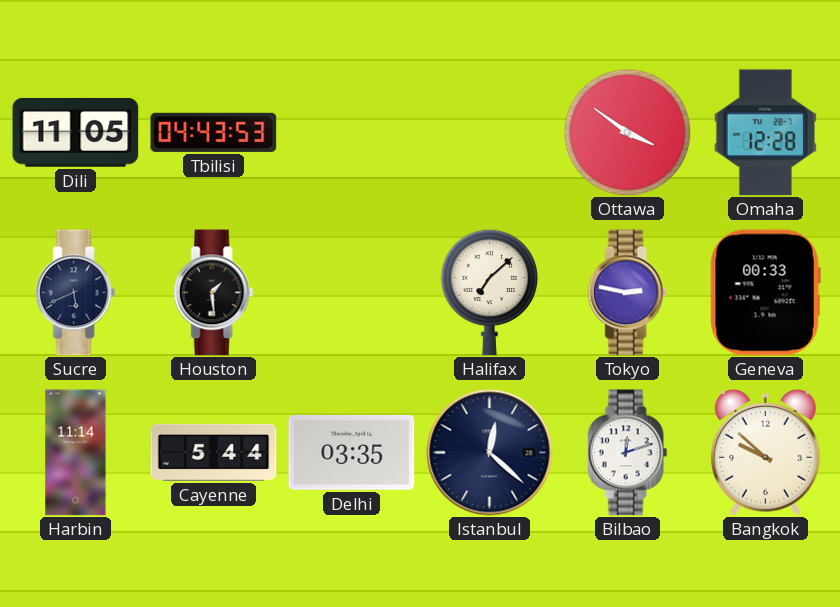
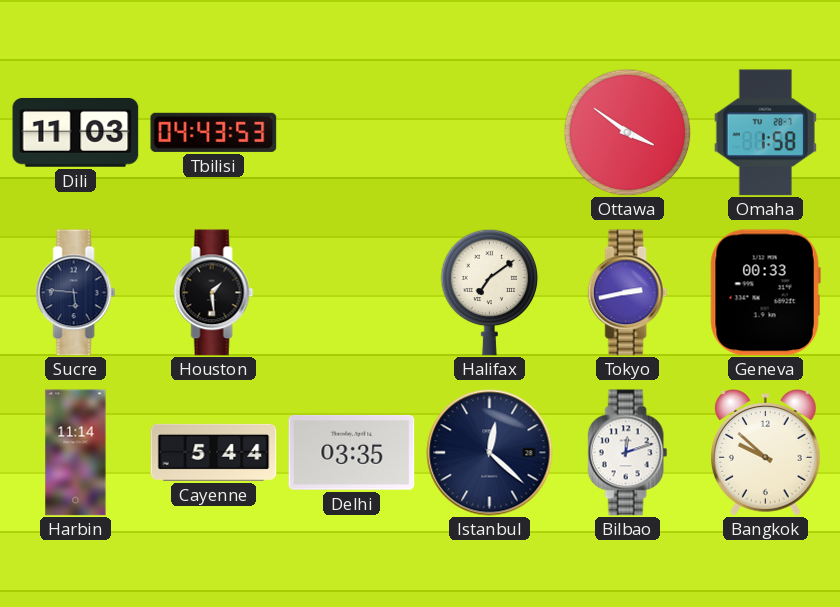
Dili: 11:05 -> 11:03 (76, 133)
Omaha: 12:28 -> 1:58 (765, 133)
Sucre: 5:41 -> 5:46 (76, 293)
Halifax: 7:08 -> 7:09 (490, 292)
Tokyo: 2:47 -> 2:43 (628, 293)
